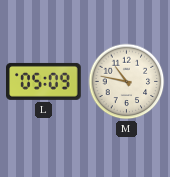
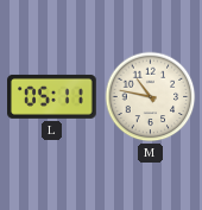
L: 05:09 -> 05:11 (52, 96)
